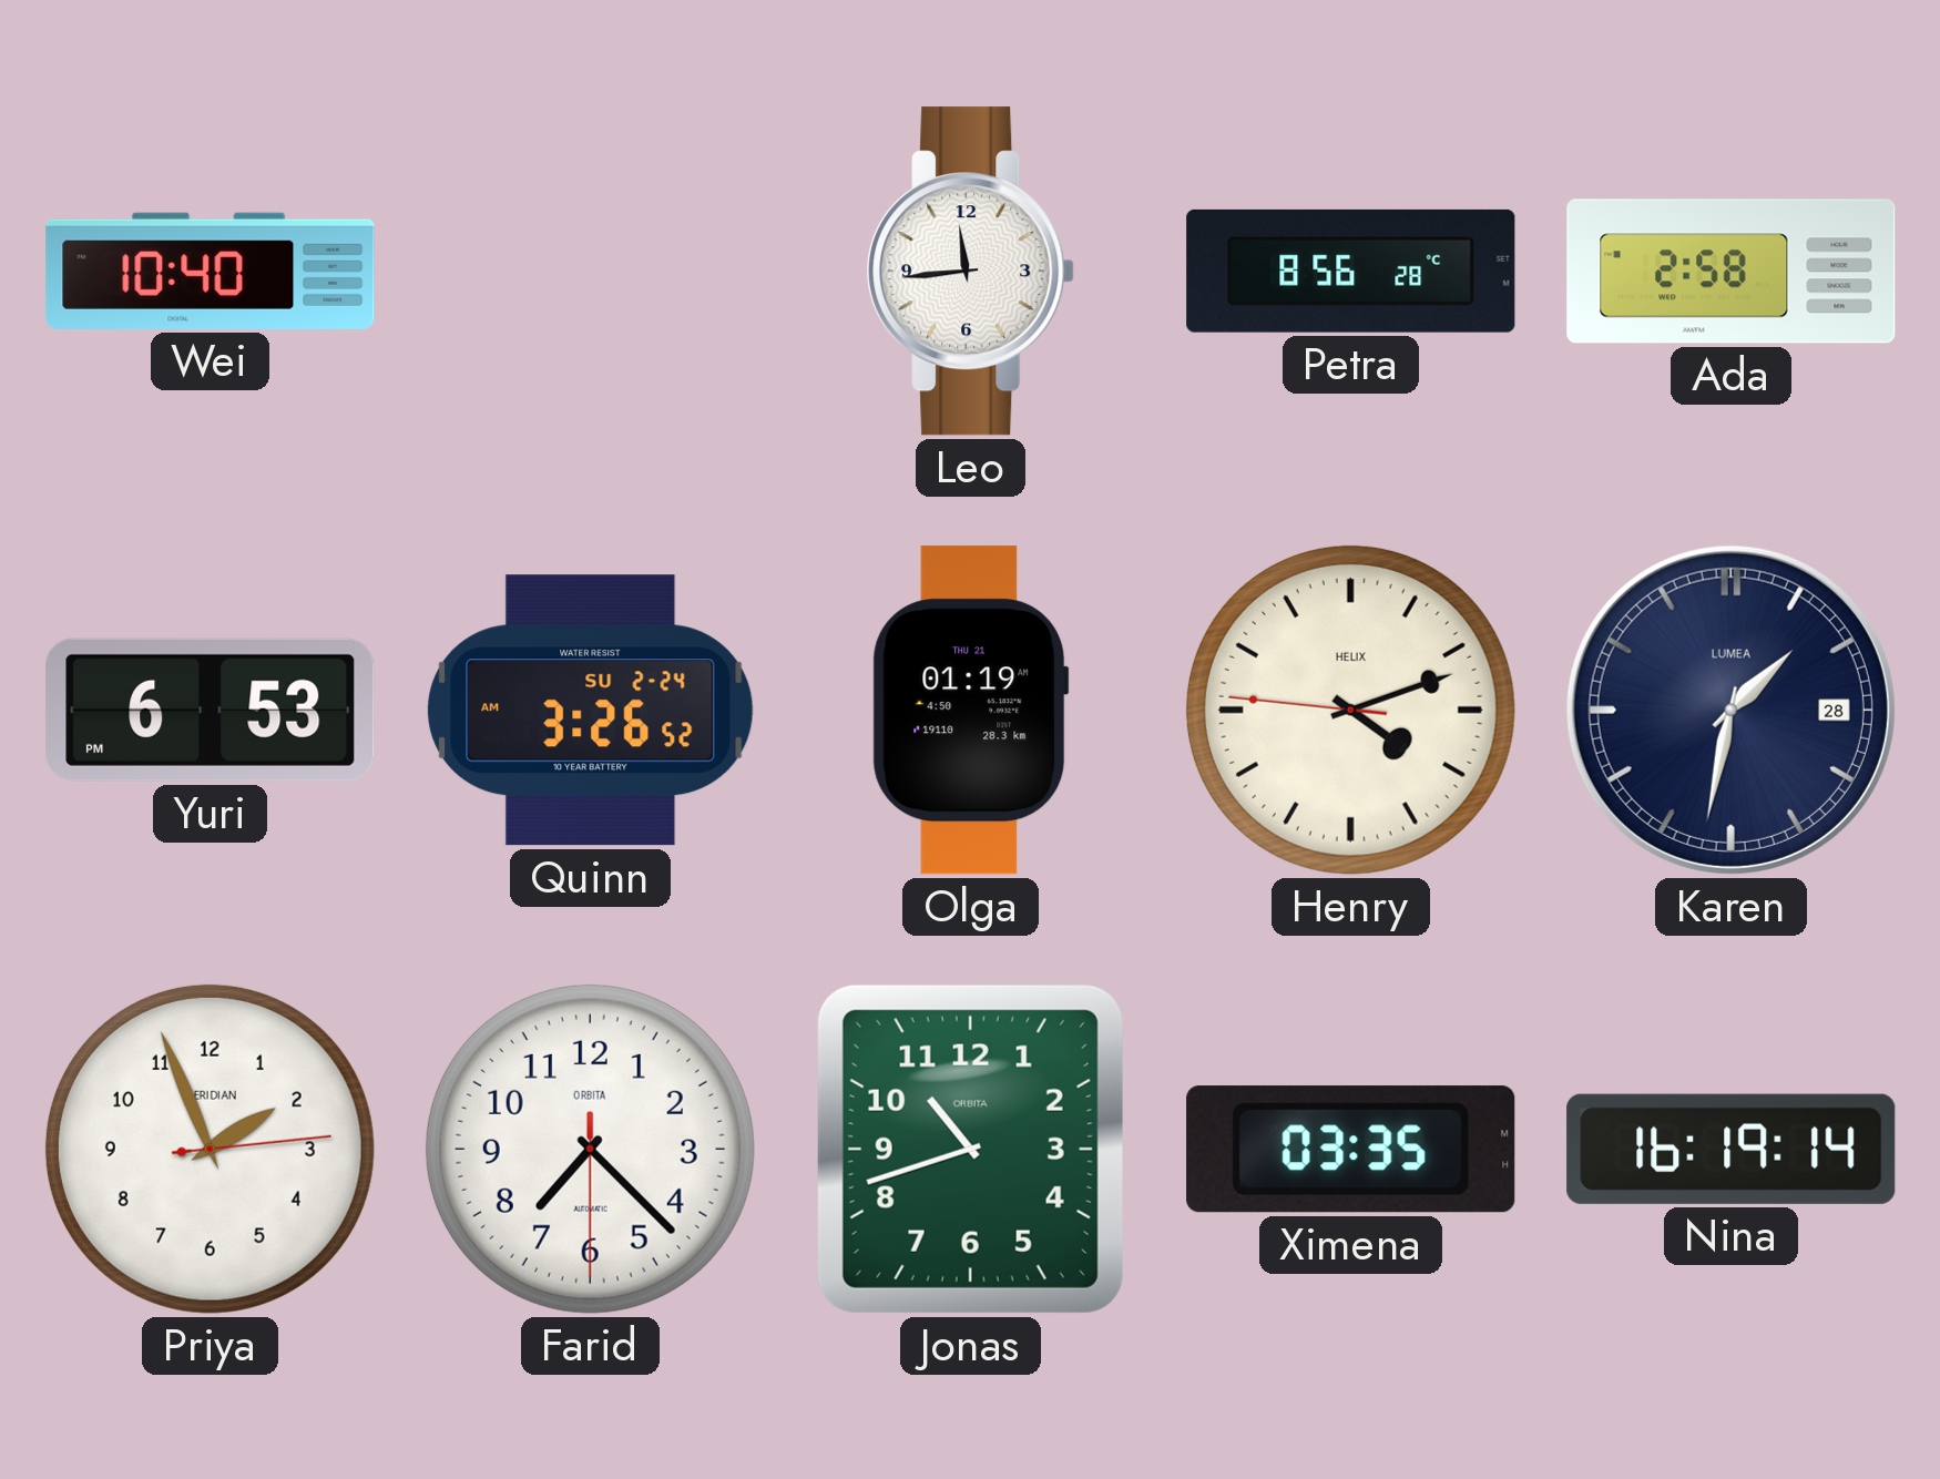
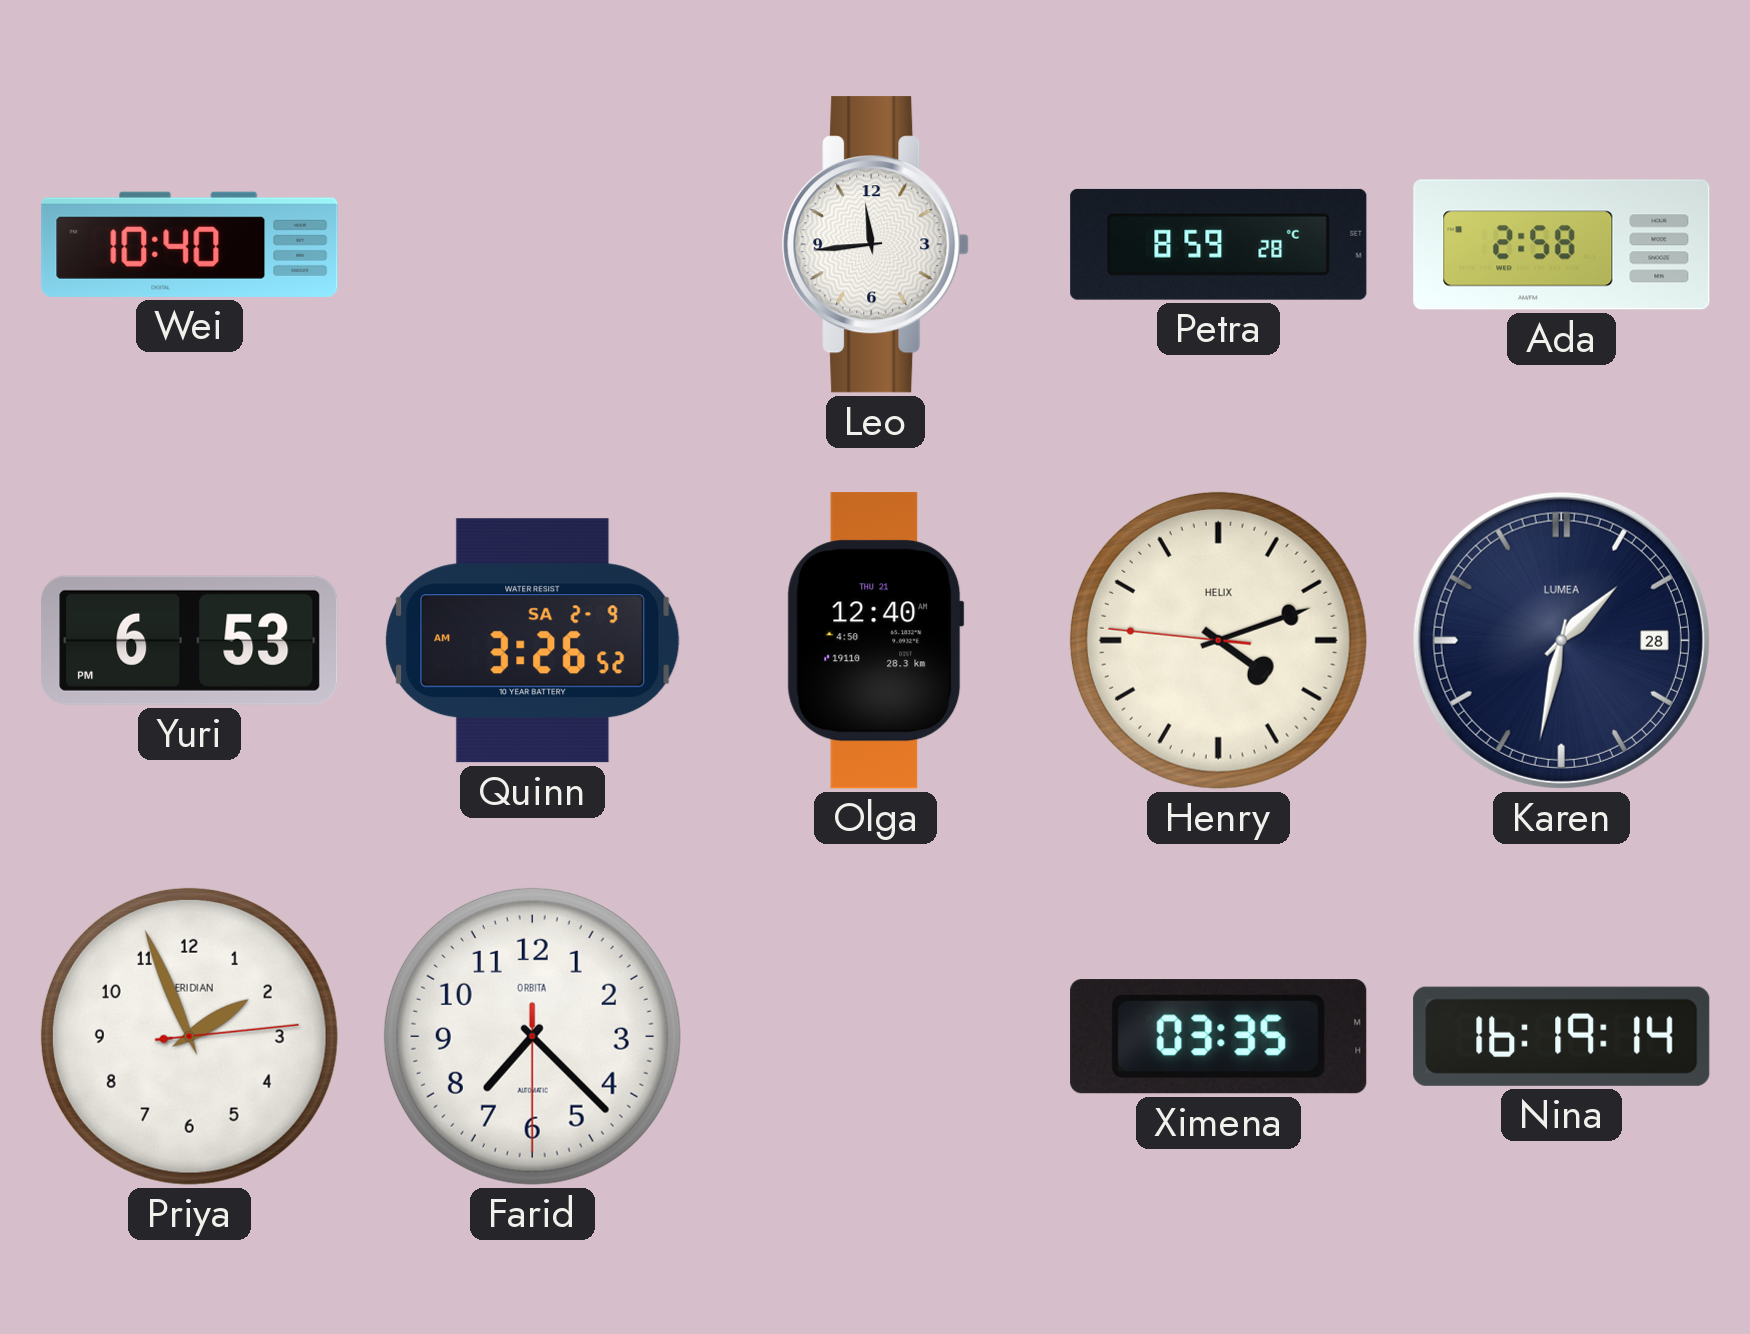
Petra: 8:56 -> 8:59 (1219, 244)
Quinn date: SU 2-24 -> SA 2-9 (533, 641)
Olga: 01:19 -> 12:40 (875, 641)
Jonas: 10:42 -> none (970, 1149)
